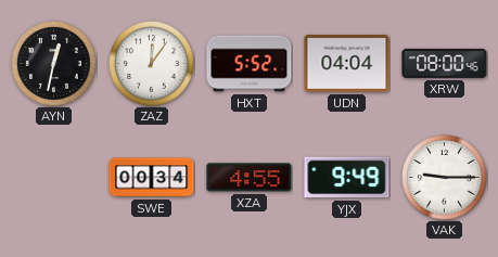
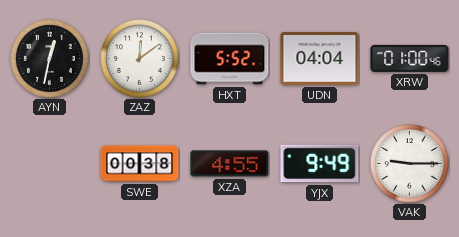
ZAZ: 12:06 -> 12:09 (140, 59)
XRW: 08:00 -> 01:00 (410, 58)
SWE: 00:34 -> 00:38 (140, 164)
